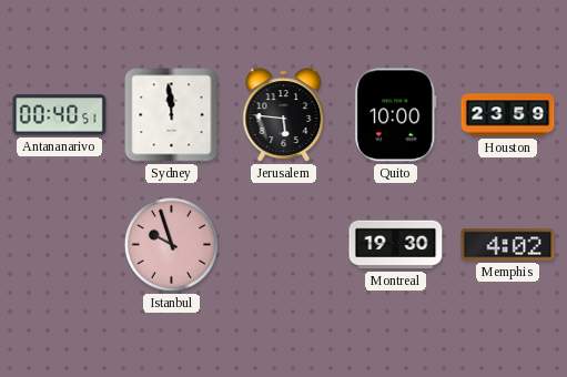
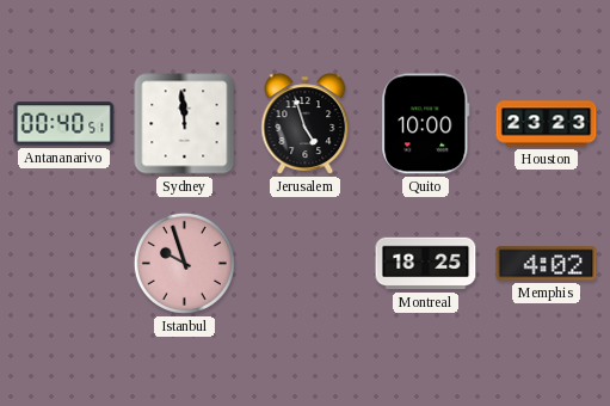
Jerusalem: 5:46 -> 4:57 (306, 124)
Houston: 23:59 -> 23:23 (547, 124)
Montreal: 19:30 -> 18:25 (426, 264)
